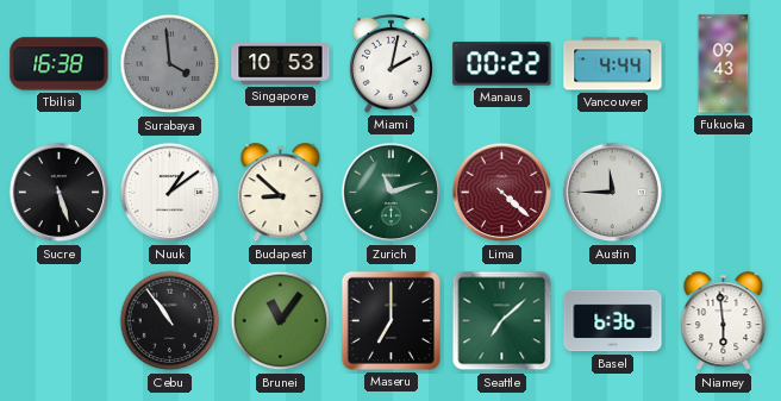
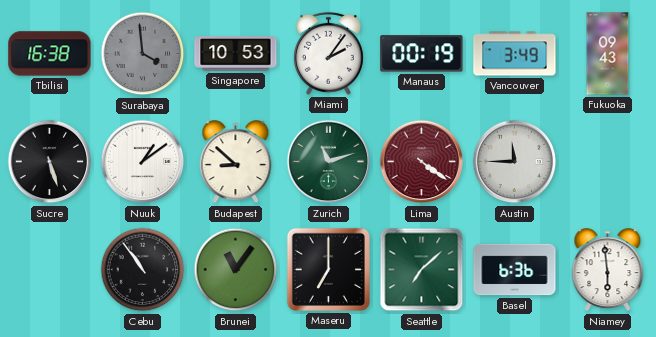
Miami: 2:02 -> 2:06 (328, 53)
Manaus: 00:22 -> 00:19 (422, 54)
Vancouver: 4:44 -> 3:49 (515, 54)
Lima: 4:22 -> 4:21 (422, 162)
